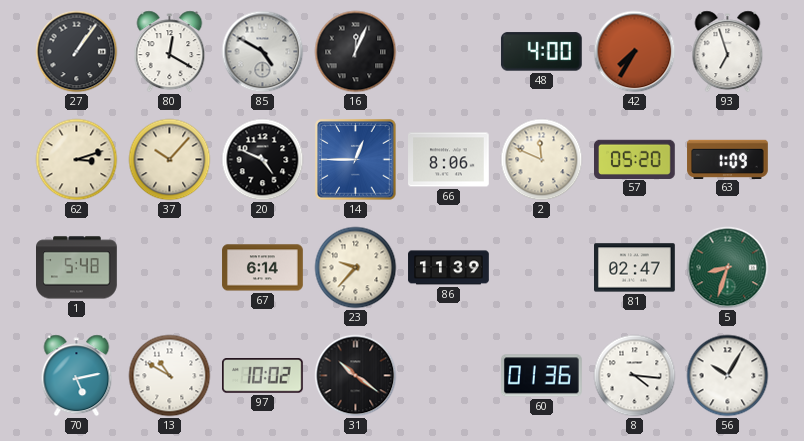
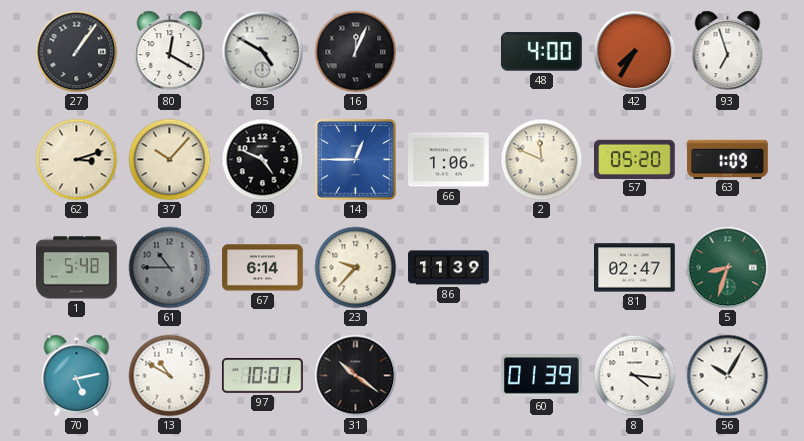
66: 8:06 -> 1:06 (449, 160)
61: none -> 10:45 (170, 268)
97: 10:02 -> 10:01 (263, 376)
60: 01:36 -> 01:39 (542, 376)
